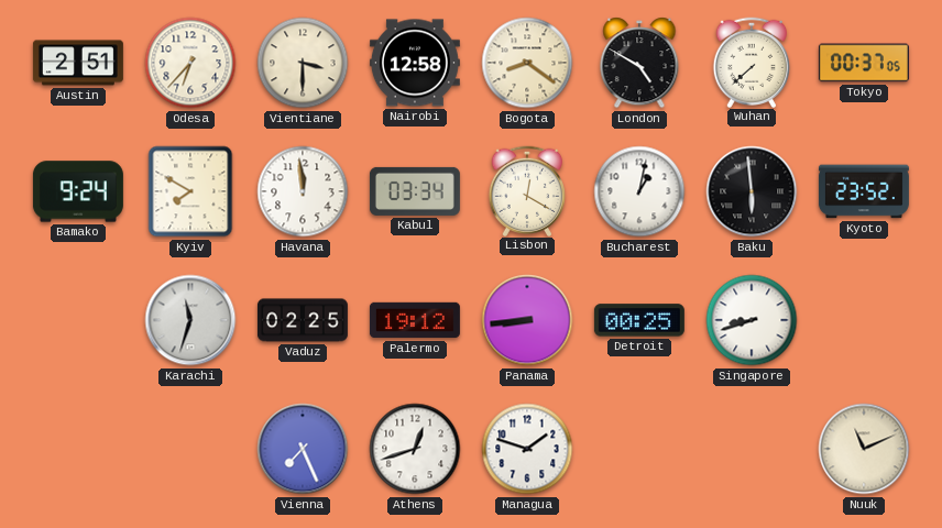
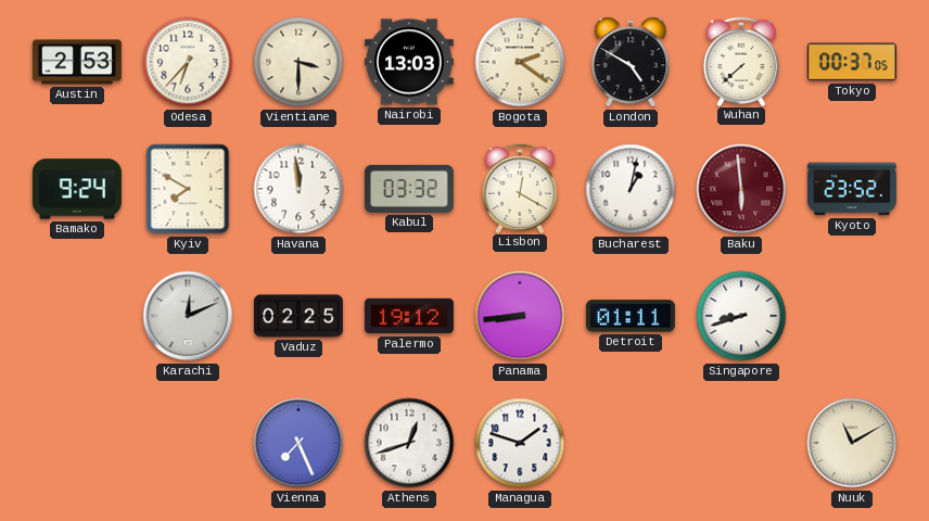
Austin: 2:51 -> 2:53 (77, 62)
Nairobi: 12:58 -> 13:03 (409, 62)
Bogota: 8:21 -> 2:21 (520, 62)
Kabul: 03:34 -> 03:32 (409, 189)
Baku dial: black -> burgundy (741, 189)
Karachi: 11:33 -> 12:11 (188, 316)
Detroit: 00:25 -> 01:11 (631, 316)
Nuuk: 11:11 -> 11:10 (852, 443)
